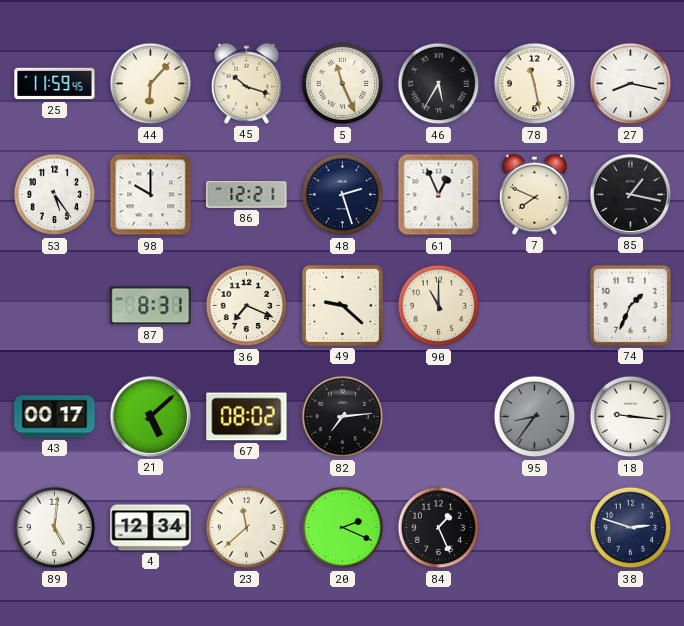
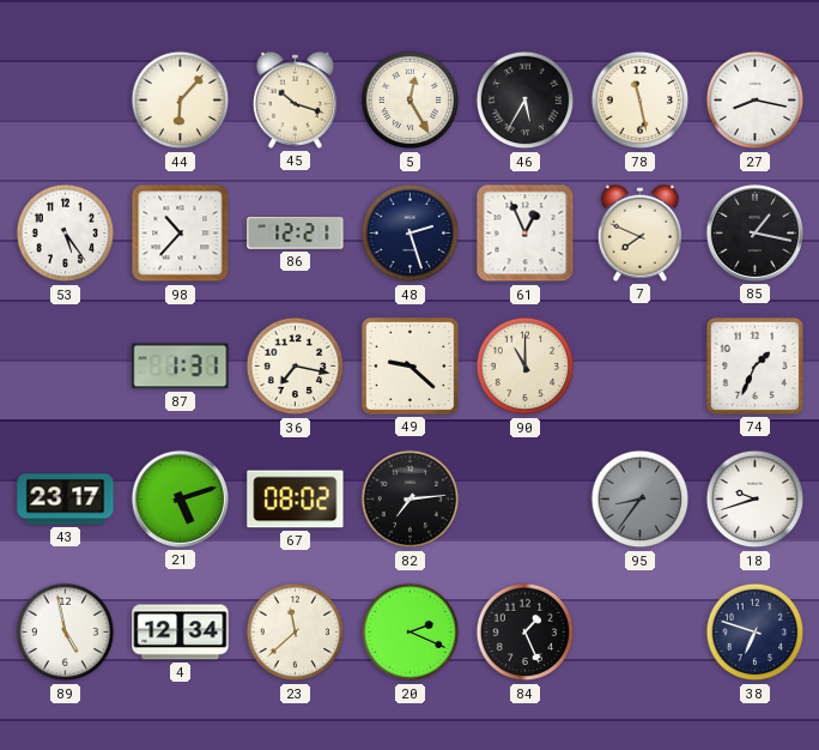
25: 11:59 -> none (55, 84)
5: 11:26 -> 12:25 (411, 101)
98: 10:00 -> 10:37 (181, 234)
87: 8:31 -> 1:31 (181, 367)
36: 7:19 -> 7:17 (296, 367)
43: 00:17 -> 23:17 (66, 500)
21: 5:08 -> 5:12 (180, 498)
18: 9:16 -> 9:42 (756, 500)
89: 5:01 -> 4:58 (66, 633)
38: 2:48 -> 6:48 (756, 633)
